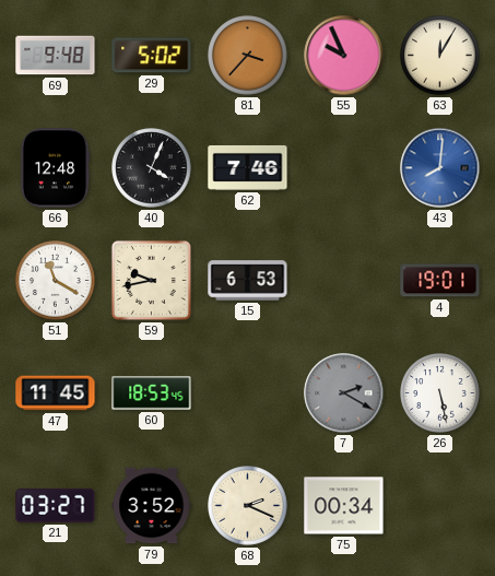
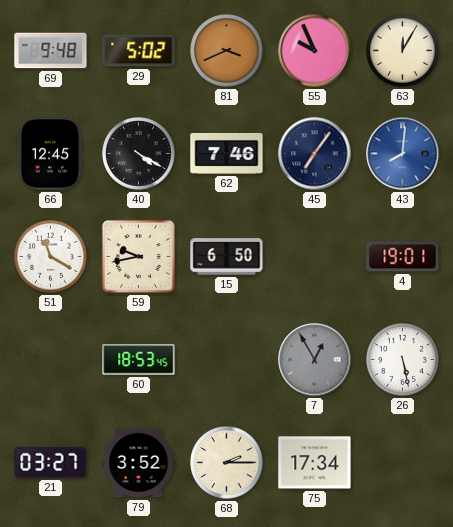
81: 3:37 -> 3:41 (227, 51)
66: 12:48 -> 12:45 (50, 154)
40: 4:04 -> 4:20 (139, 154)
45: none -> 7:06 (315, 154)
15: 6:53 -> 6:50 (227, 257)
47: 11:45 -> none (56, 393)
7: 2:20 -> 12:55 (315, 360)
68: 2:19 -> 2:15 (227, 463)
75: 00:34 -> 17:34 (315, 463)
